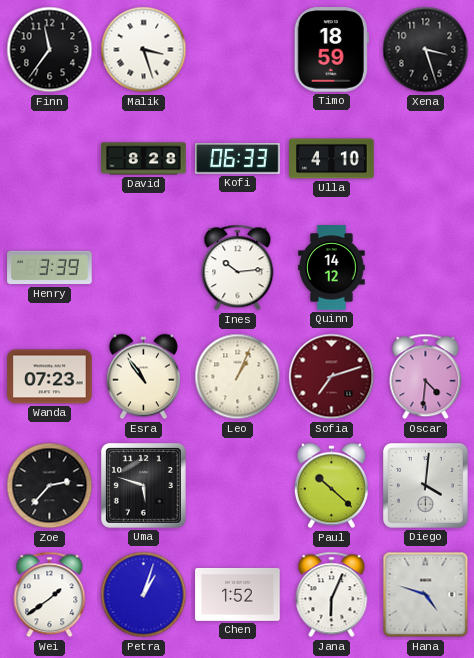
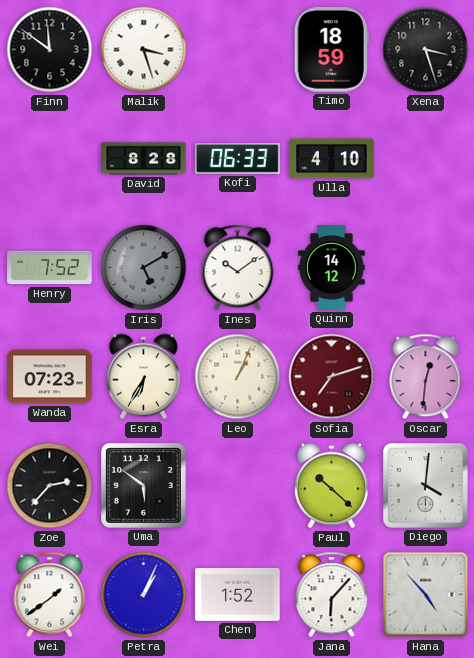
Finn: 11:36 -> 11:51 (50, 50)
Henry: 3:39 -> 7:52 (50, 268)
Iris: none -> 5:10 (144, 268)
Ines: 10:14 -> 10:09 (238, 268)
Esra: 10:54 -> 6:35 (143, 377)
Oscar: 4:31 -> 12:31 (426, 377)
Uma: 5:48 -> 5:51 (144, 486)
Petra: 1:03 -> 1:04 (144, 595)
Jana: 6:04 -> 6:07 (332, 595)
Hana: 4:48 -> 4:53 (426, 595)
